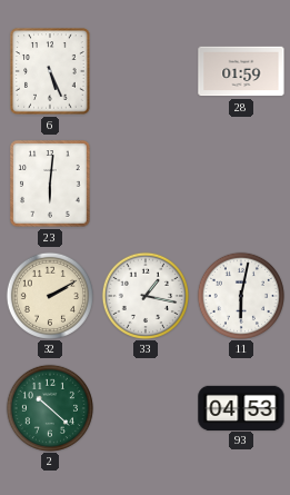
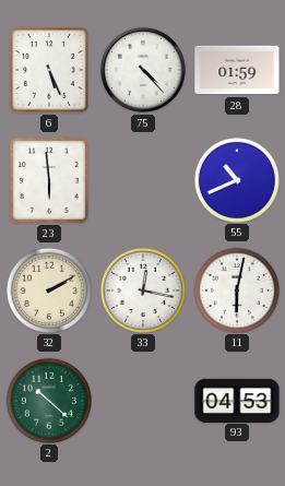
75: none -> 4:23 (143, 70)
23: 6:01 -> 5:59 (49, 180)
55: none -> 10:41 (236, 179)
33: 1:17 -> 12:17 (142, 289)
